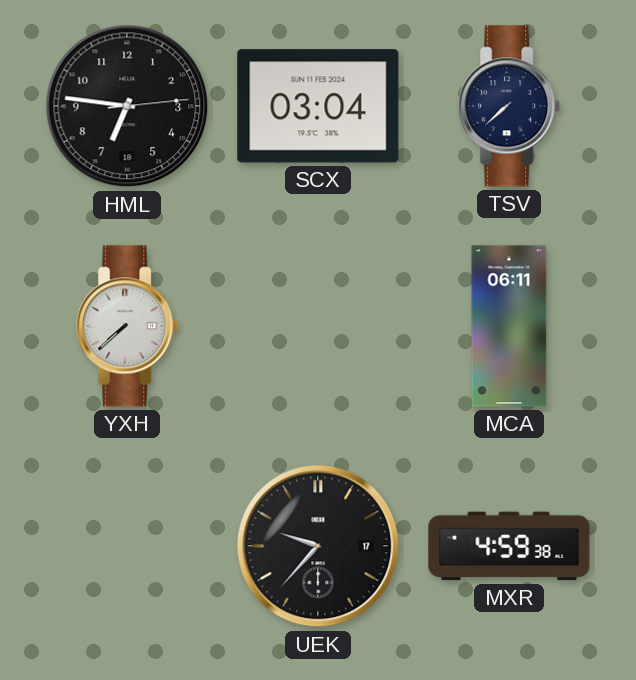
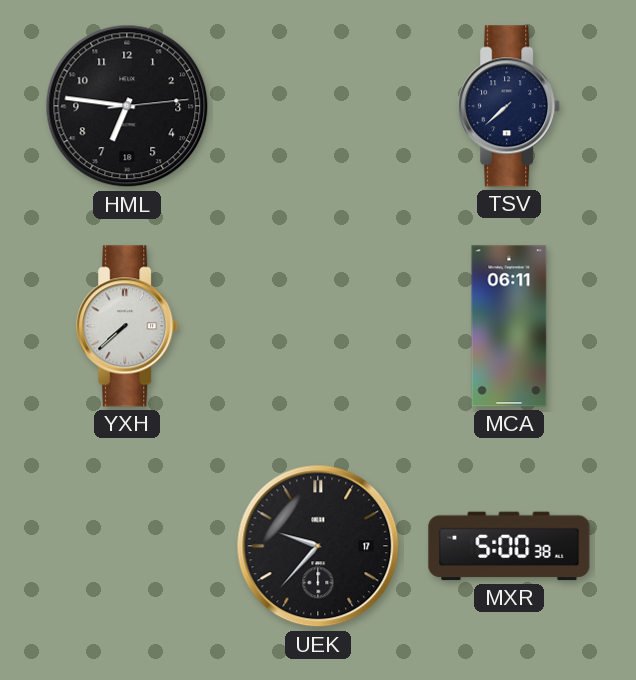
SCX: 03:04 -> none (318, 106)
MXR: 4:59 -> 5:00 (509, 546)
